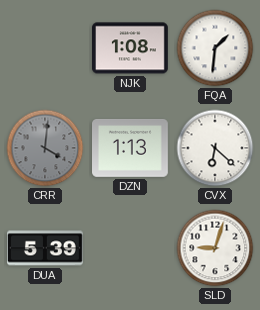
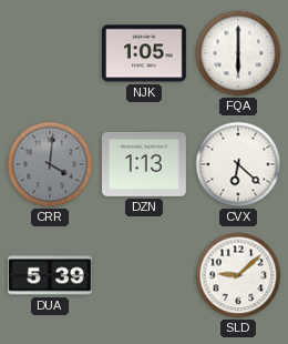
NJK: 1:08 -> 1:05 (145, 53)
FQA: 1:31 -> 6:00 (238, 53)
SLD: 9:03 -> 9:08 (238, 275)
